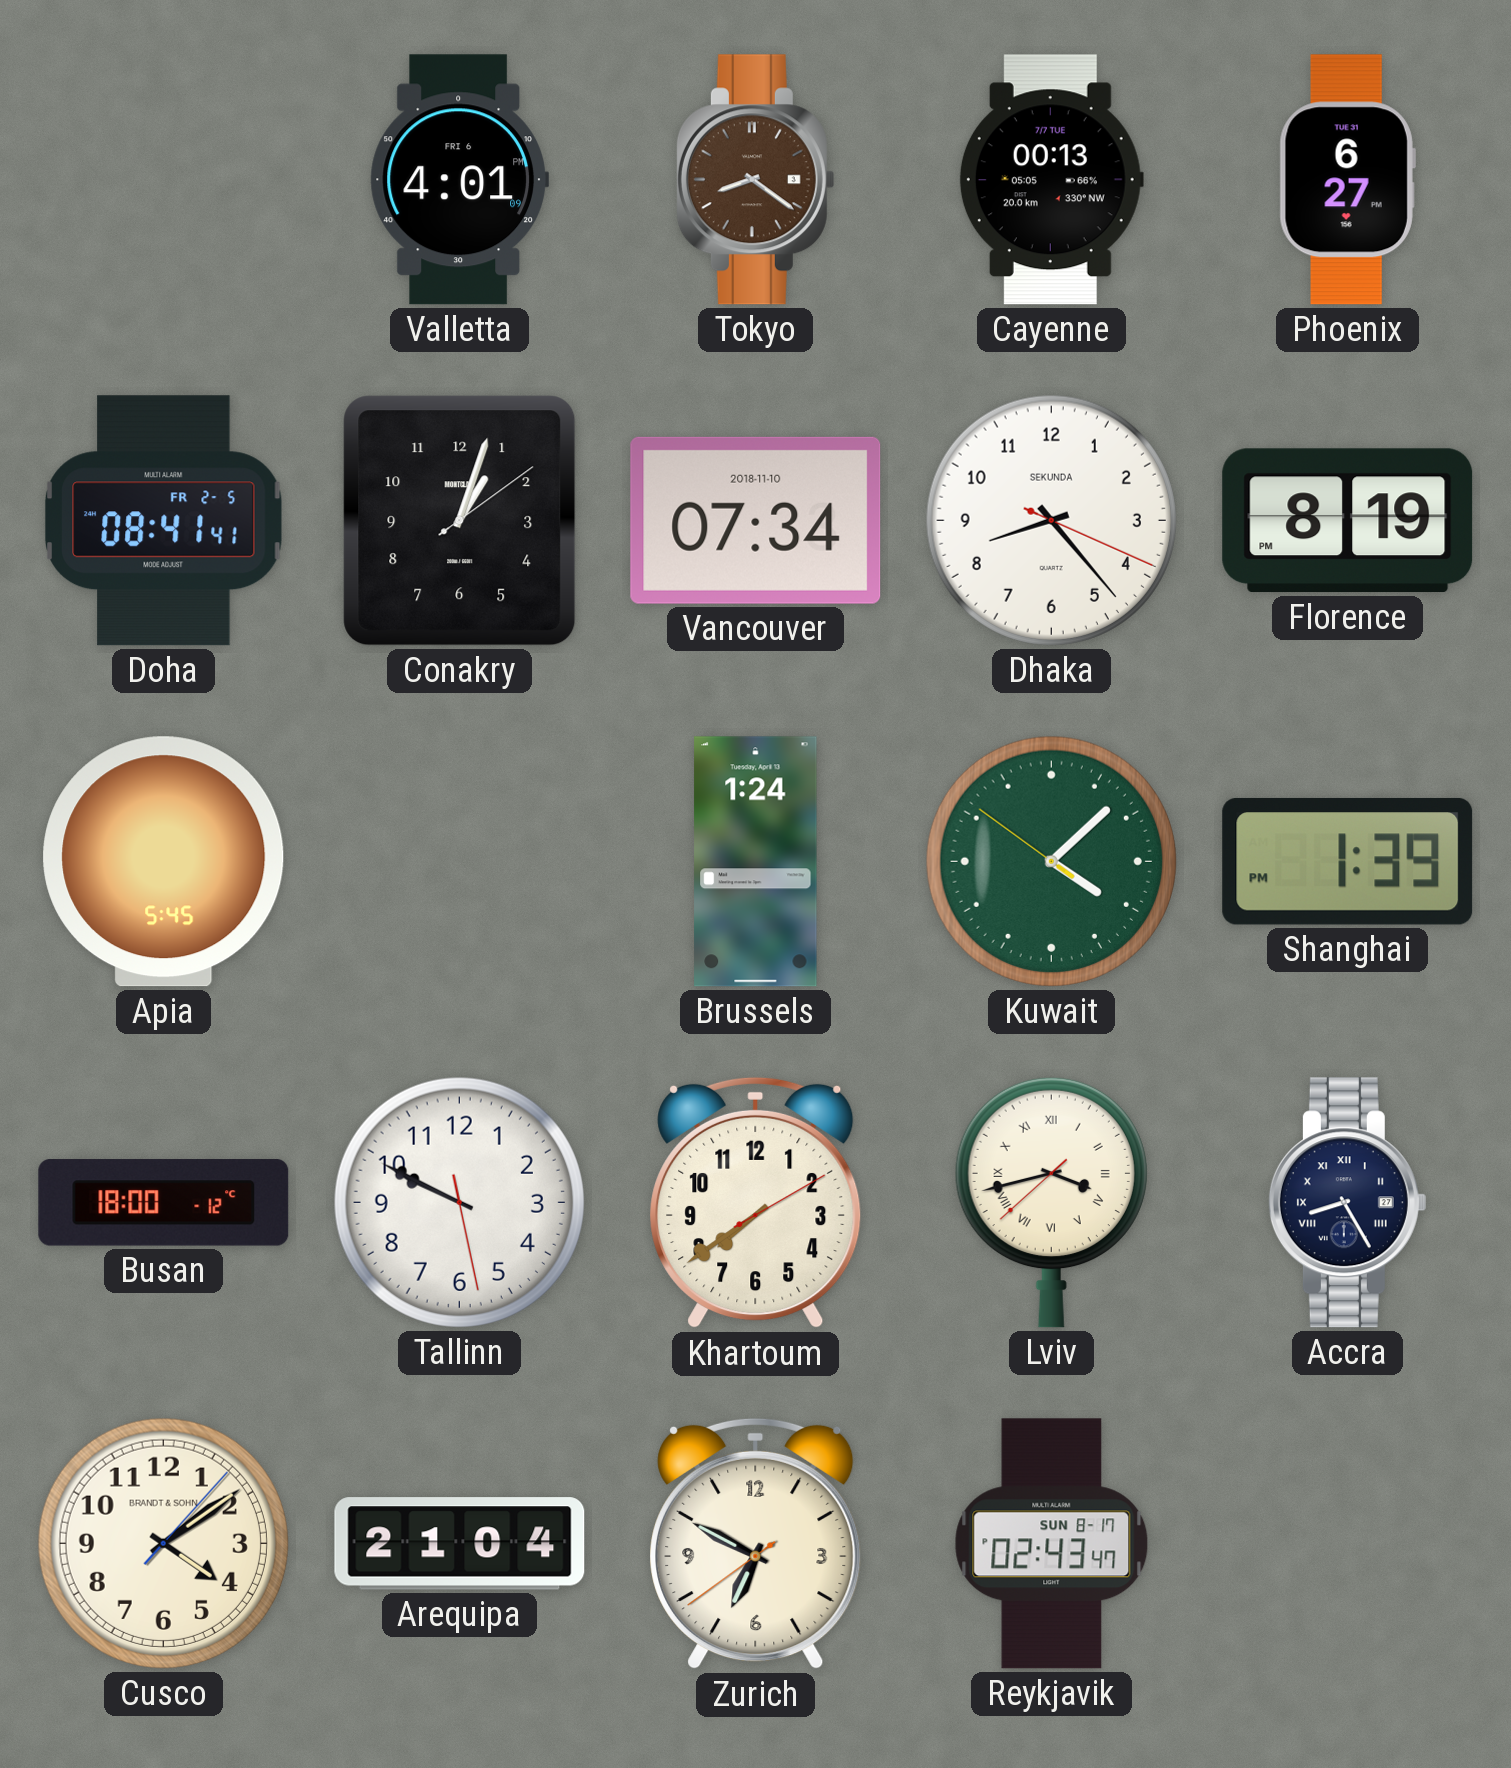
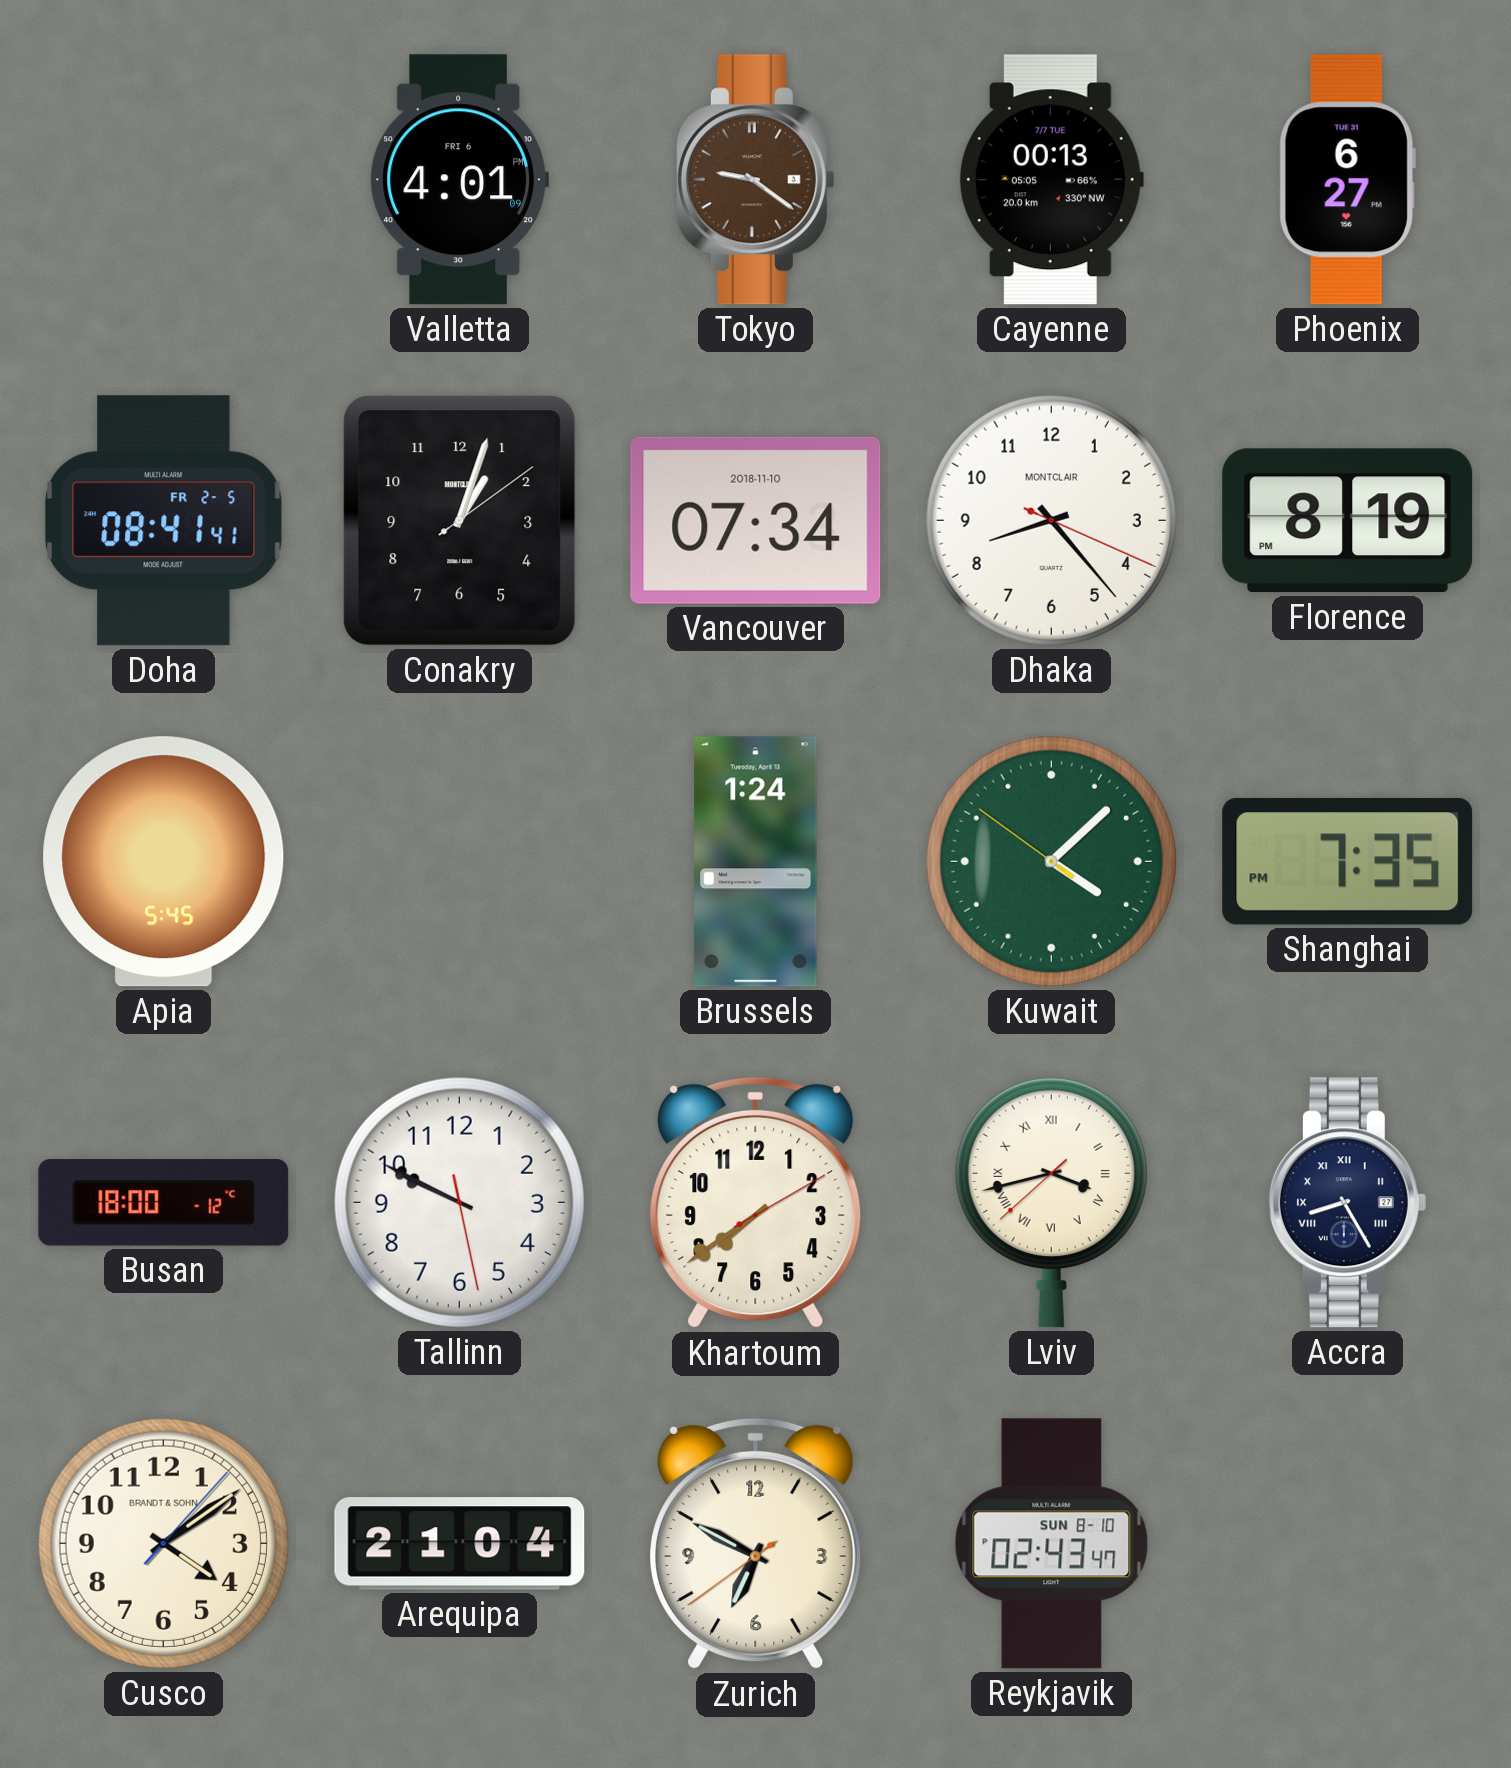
Tokyo: 8:21 -> 9:21 (755, 180)
Dhaka brand: SEKUNDA -> MONTCLAIR (1051, 520)
Shanghai: 1:39 -> 7:35 (1348, 861)
Reykjavik date: SUN 8-17 -> SUN 8-10 (1052, 1544)
